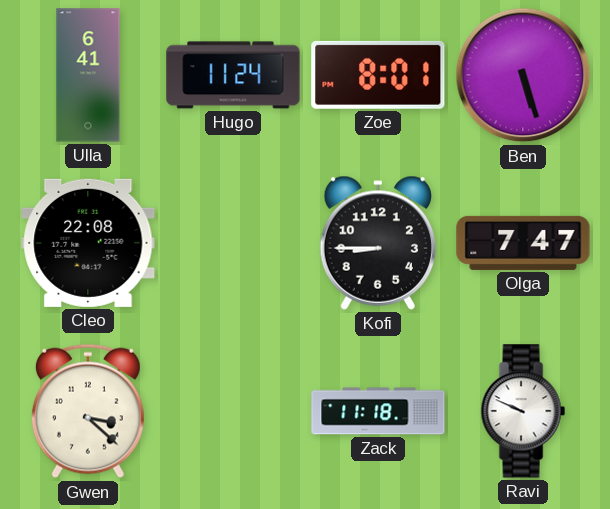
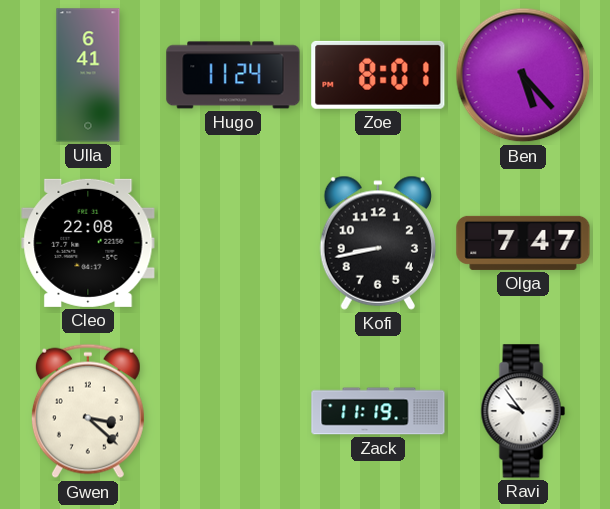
Ben: 5:27 -> 5:23 (523, 75)
Kofi: 8:45 -> 8:43 (377, 243)
Zack: 11:18 -> 11:19 (378, 411)
Ravi: 9:49 -> 9:54 (523, 411)
